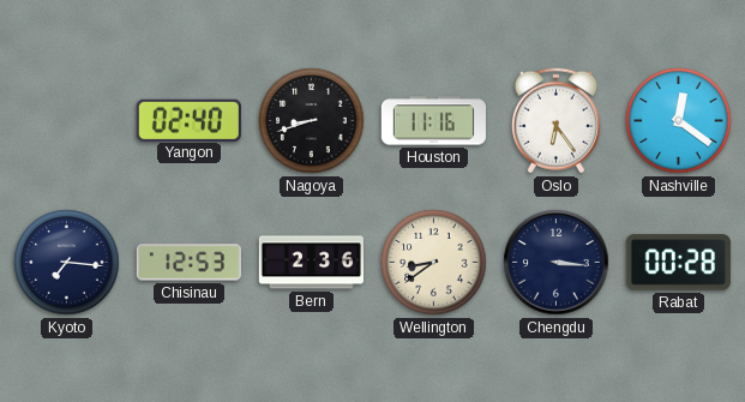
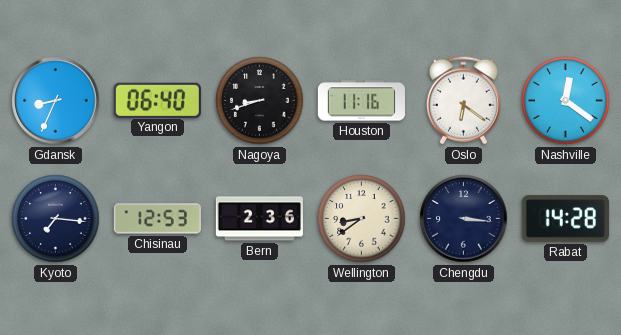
Gdansk: none -> 8:34 (56, 101)
Yangon: 02:40 -> 06:40 (157, 100)
Oslo: 6:24 -> 6:21 (463, 101)
Rabat: 00:28 -> 14:28 (565, 219)
